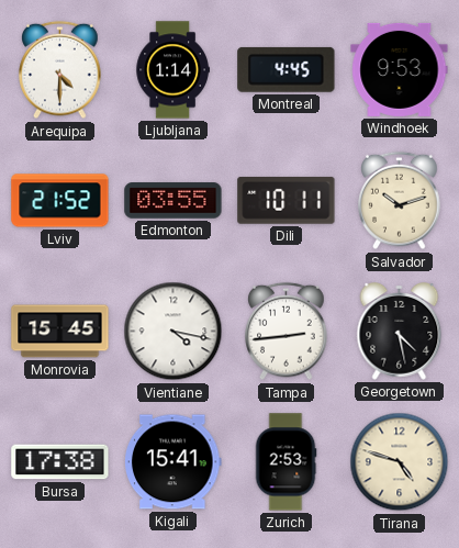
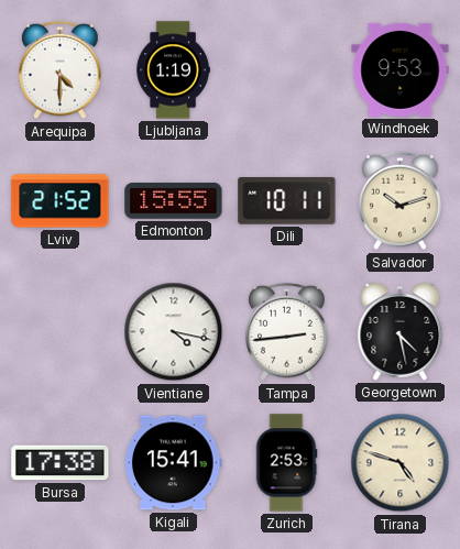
Ljubljana: 1:14 -> 1:19 (173, 70)
Montreal: 4:45 -> none (287, 69)
Edmonton: 03:55 -> 15:55 (174, 201)
Monrovia: 15:45 -> none (60, 332)
